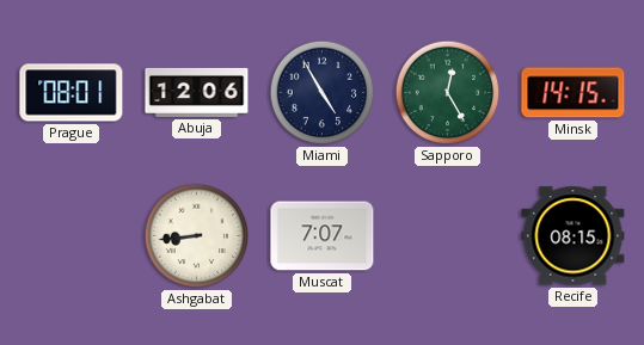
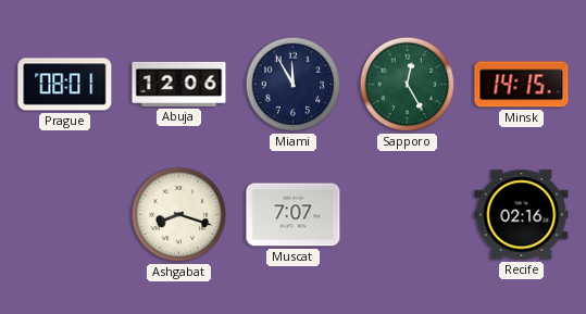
Miami: 4:55 -> 11:55 (294, 85)
Ashgabat: 8:44 -> 8:18 (179, 215)
Recife: 08:15 -> 02:16 (522, 215)
